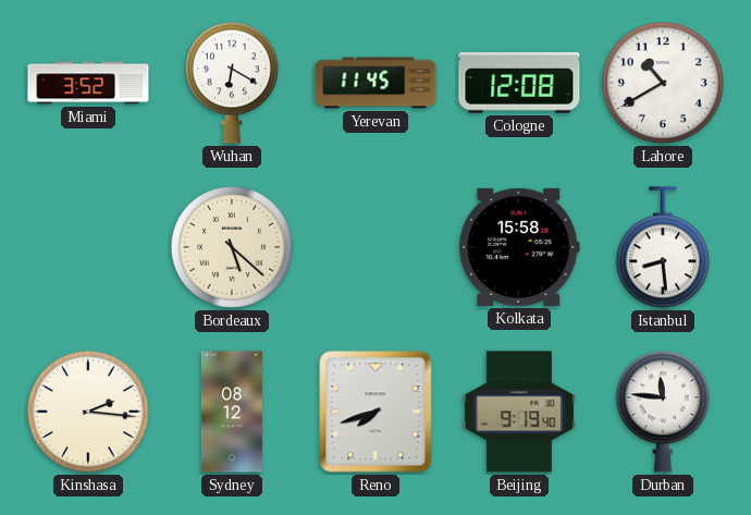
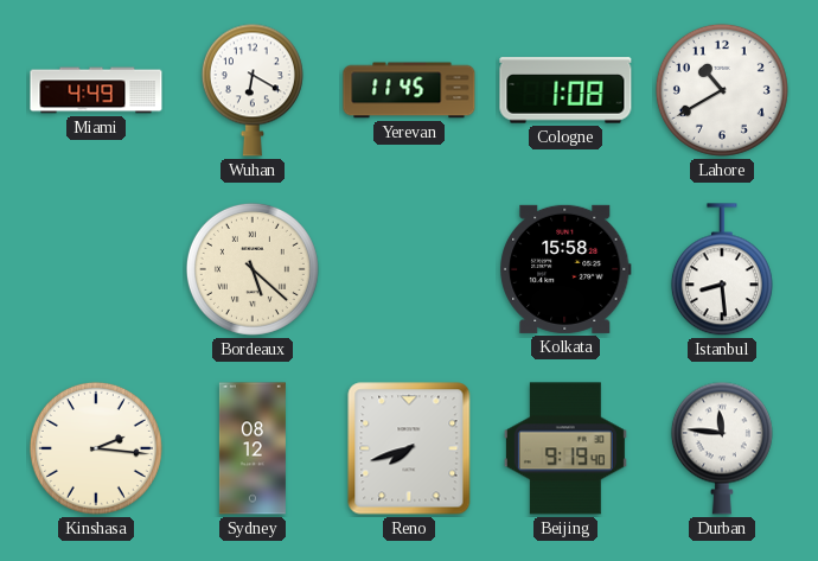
Miami: 3:52 -> 4:49 (96, 90)
Cologne: 12:08 -> 1:08 (565, 90)
